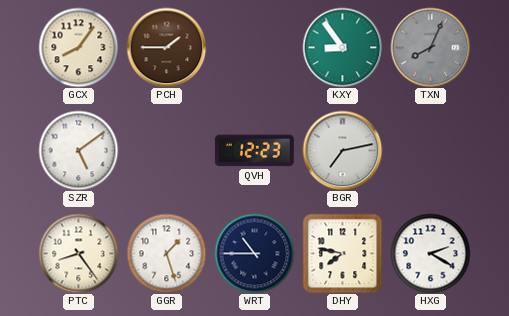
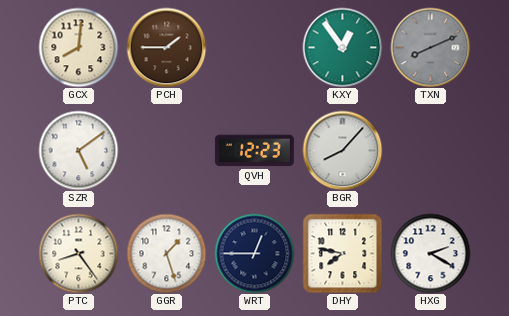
GCX: 8:06 -> 8:01 (78, 47)
KXY: 8:54 -> 12:54 (342, 47)
TXN: 8:04 -> 8:11 (430, 47)
BGR: 7:13 -> 8:07 (342, 150)
WRT: 10:45 -> 12:45 (254, 253)
